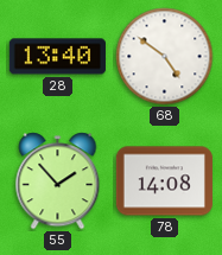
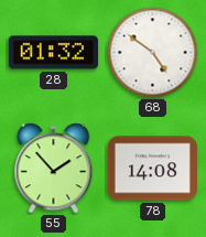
28: 13:40 -> 01:32 (53, 53)
